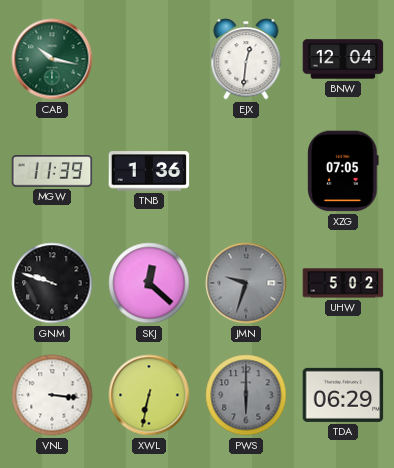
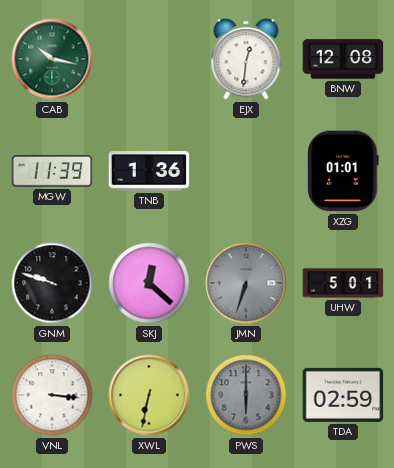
BNW: 12:04 -> 12:08 (343, 59)
XZG: 07:05 -> 01:01 (343, 171)
JMN: 9:33 -> 6:33 (246, 283)
UHW: 5:02 -> 5:01 (343, 283)
TDA: 06:29 -> 02:59 (343, 395)
